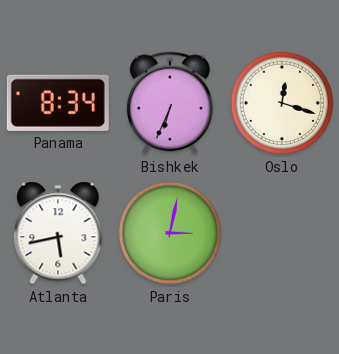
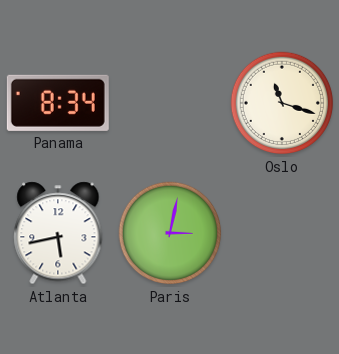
Bishkek: 6:34 -> none (170, 103)
Oslo: 12:18 -> 11:18 (282, 103)
